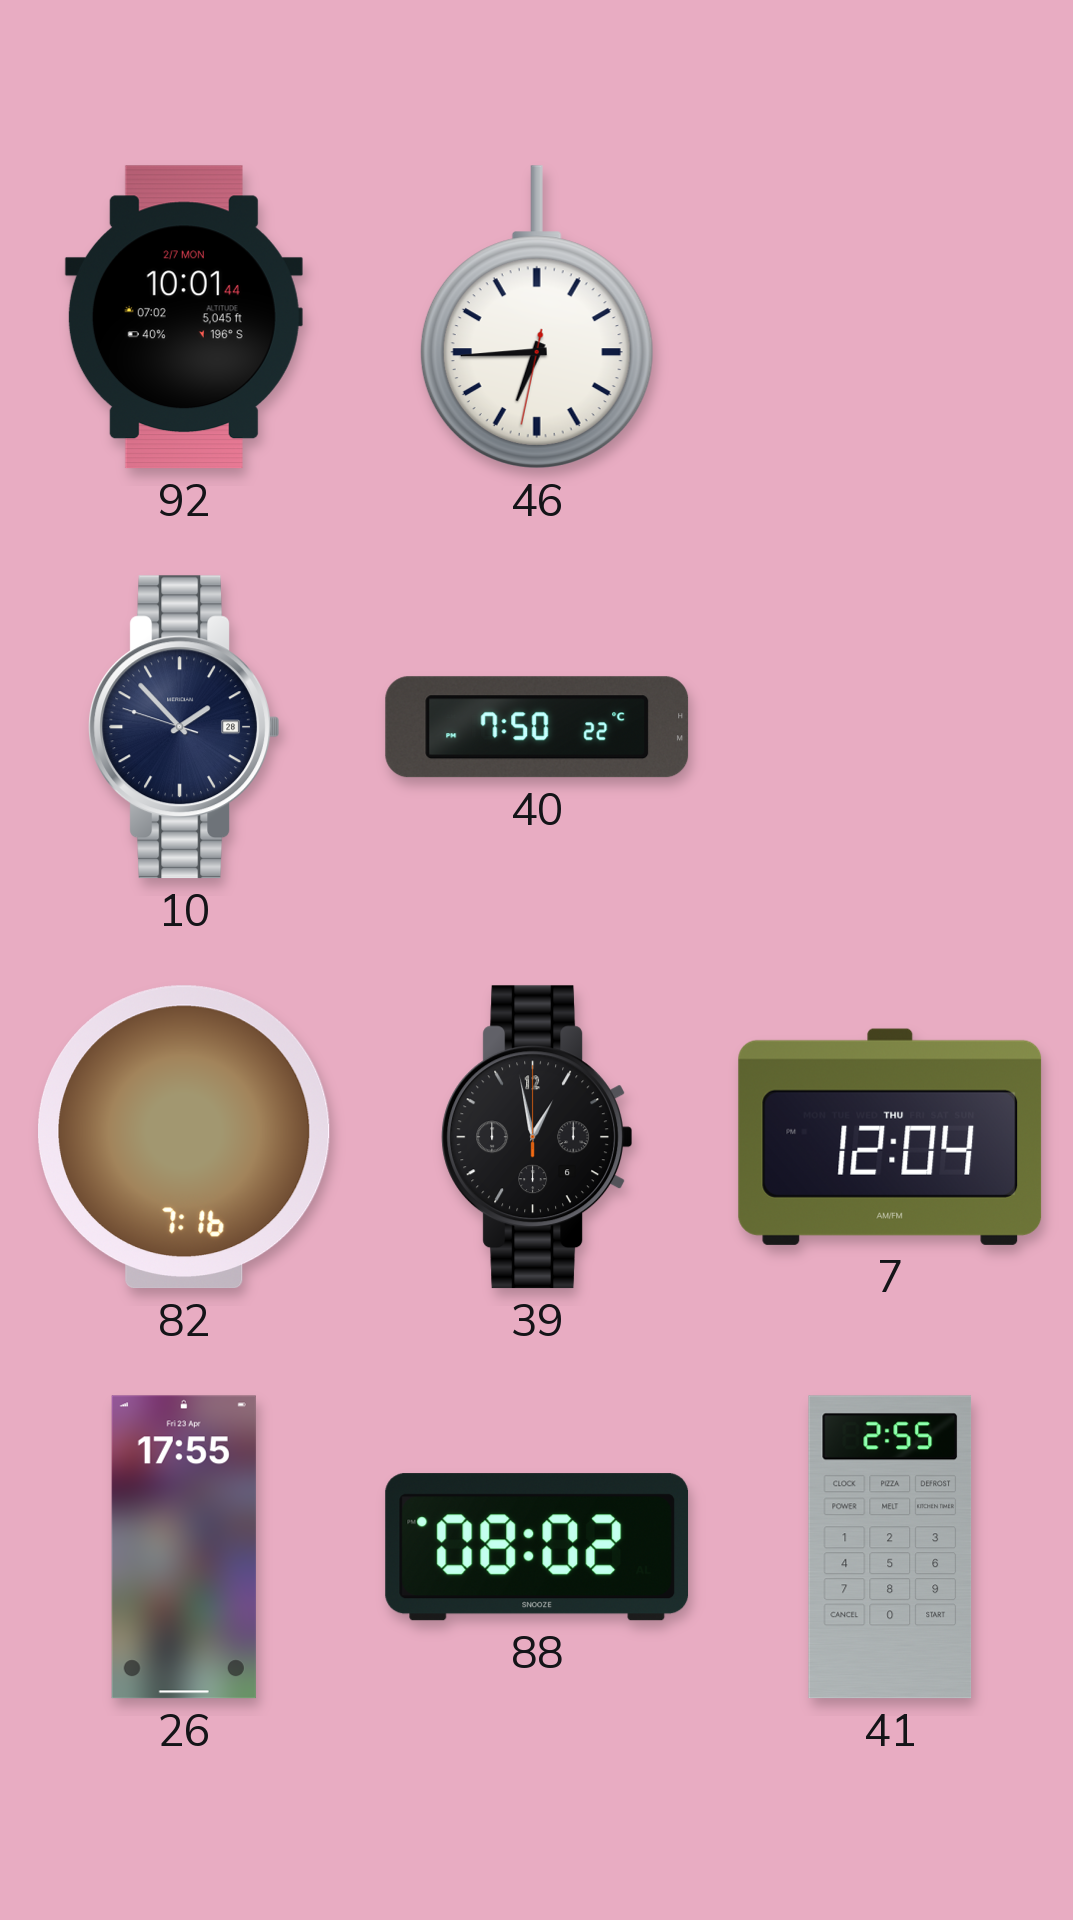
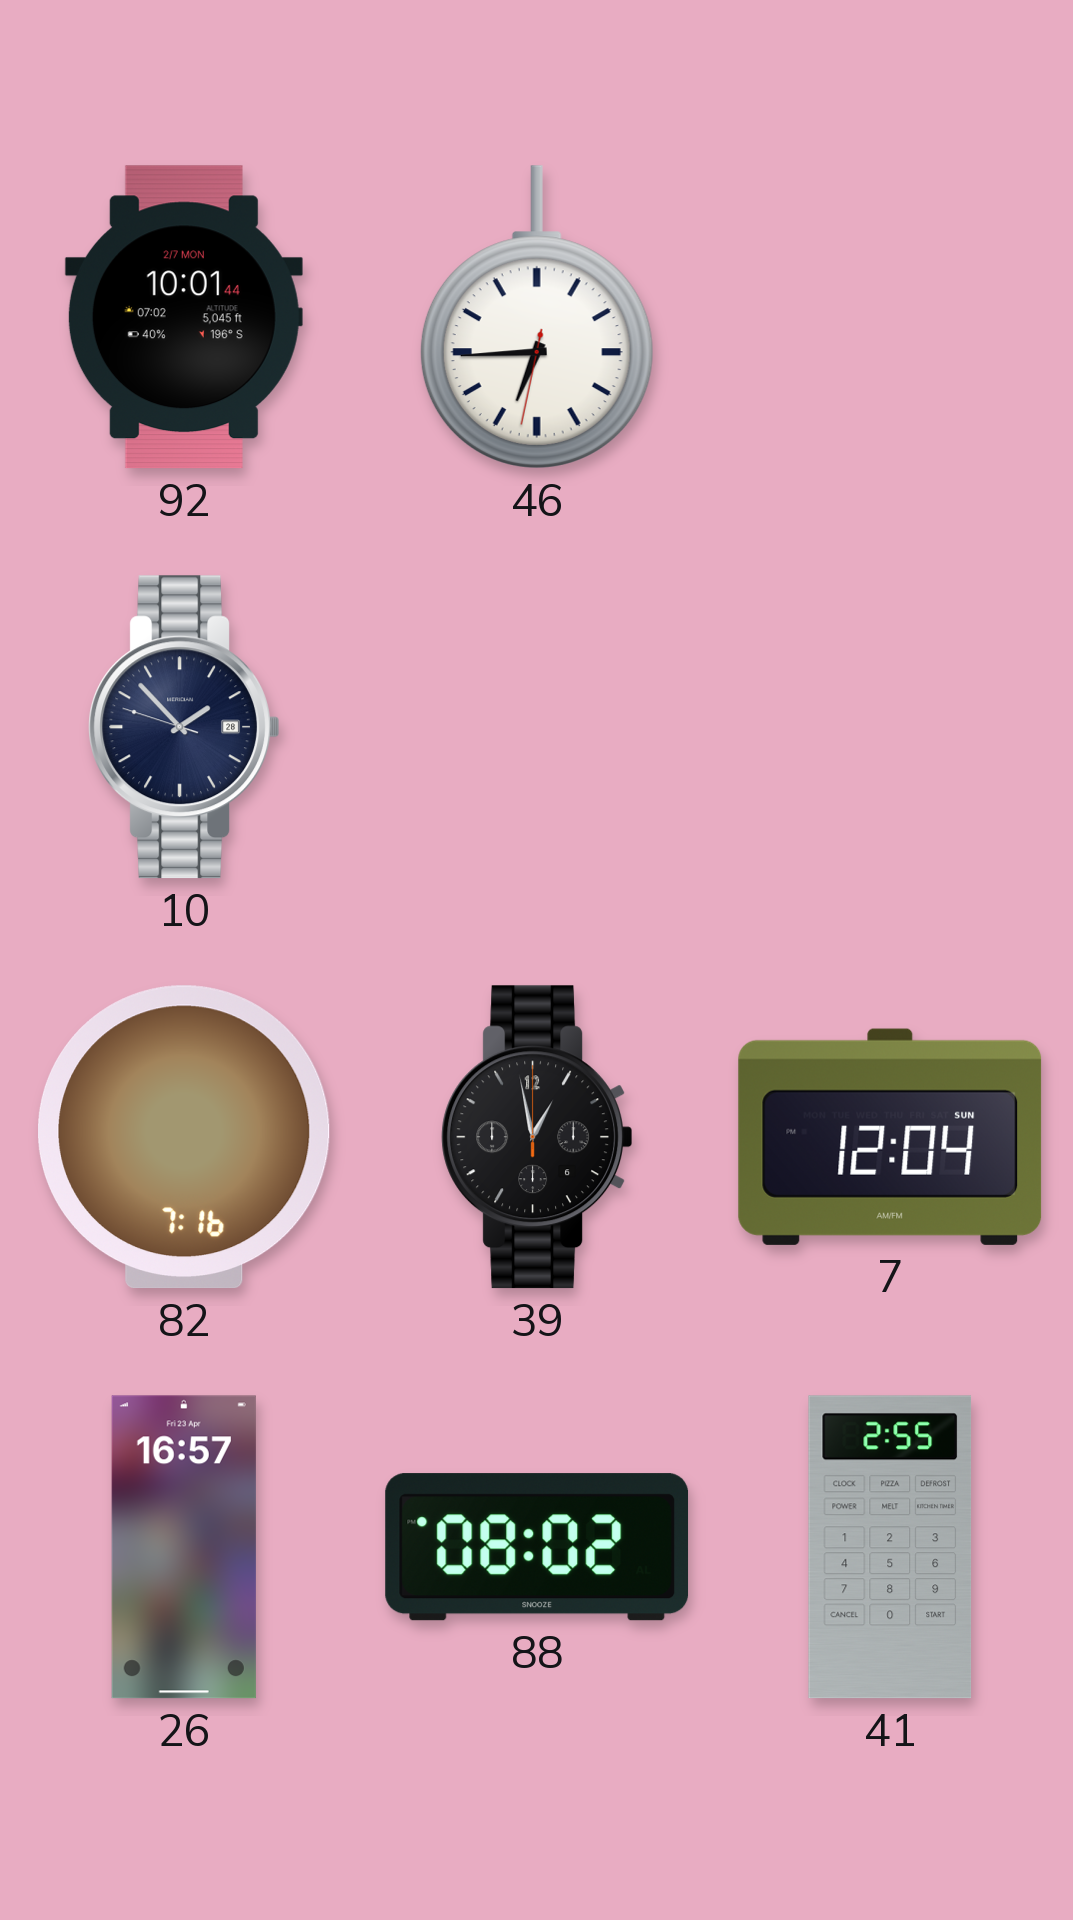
40: 7:50 -> none (537, 727)
7 date: THU -> SUN (890, 1137)
26: 17:55 -> 16:57 (184, 1547)
